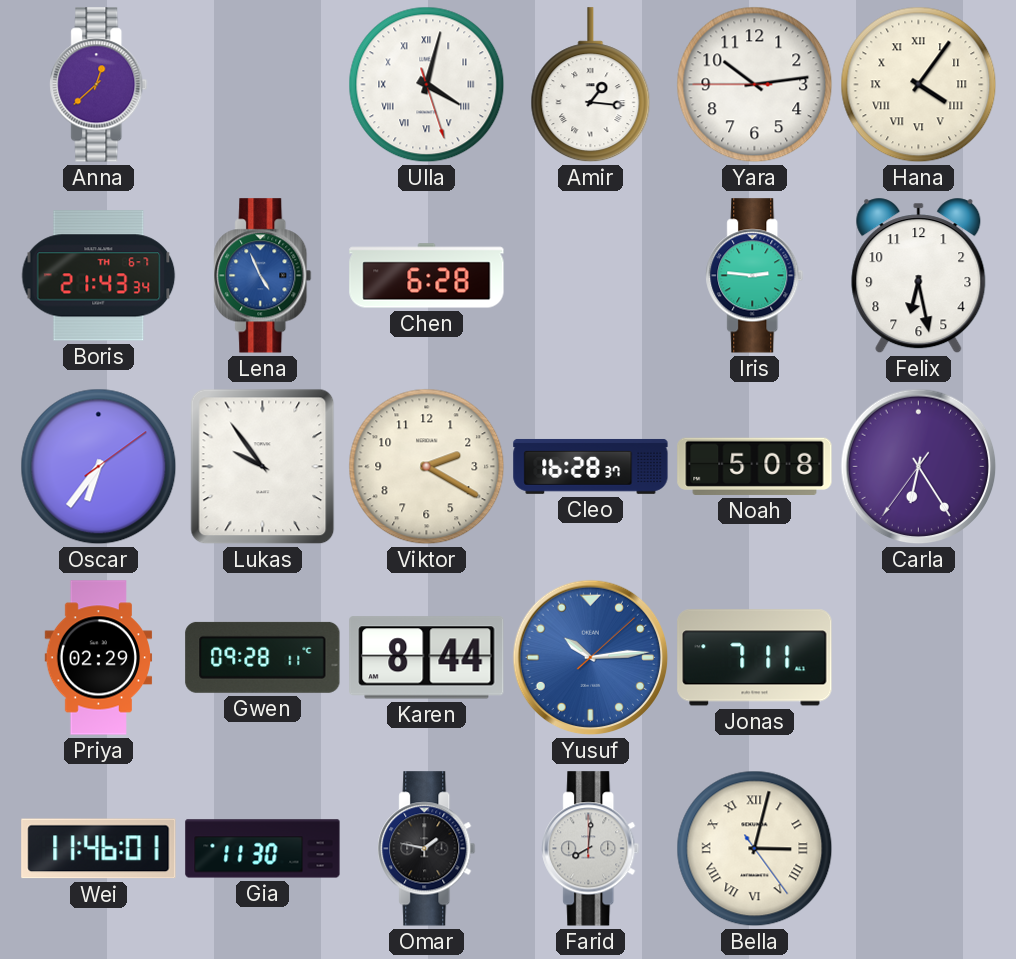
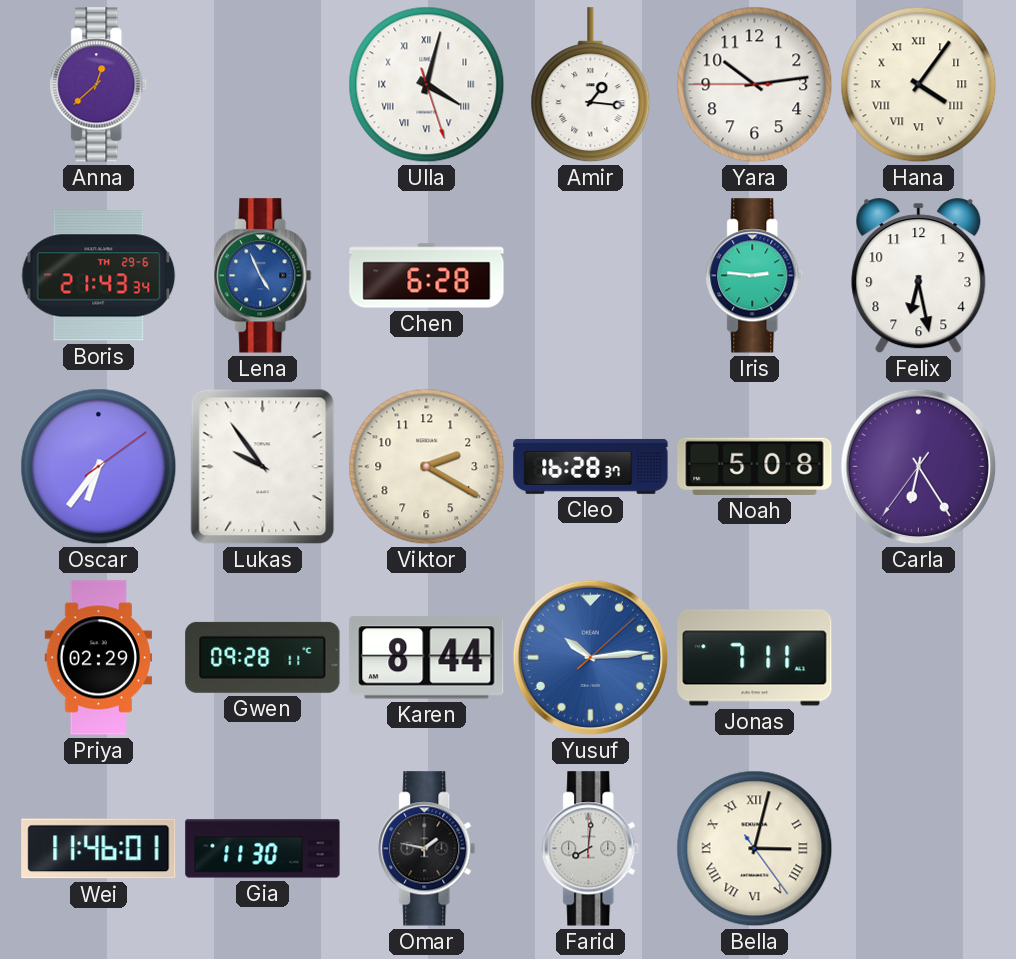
Boris date: TH 6-7 -> TH 29-6 (99, 276)
